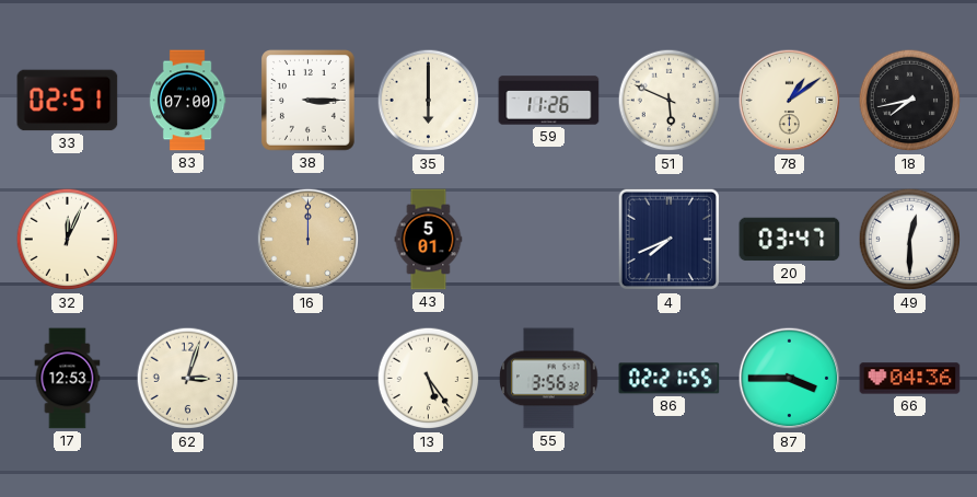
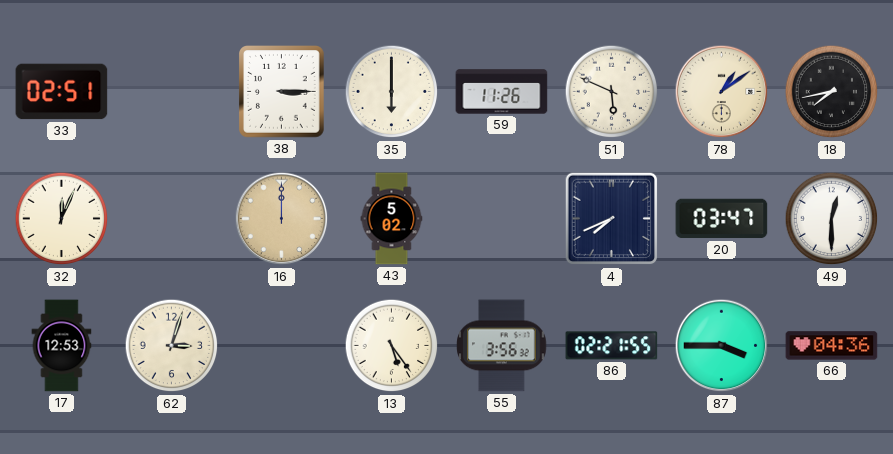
83: 07:00 -> none (187, 101)
43: 5:01 -> 5:02 (392, 219)
